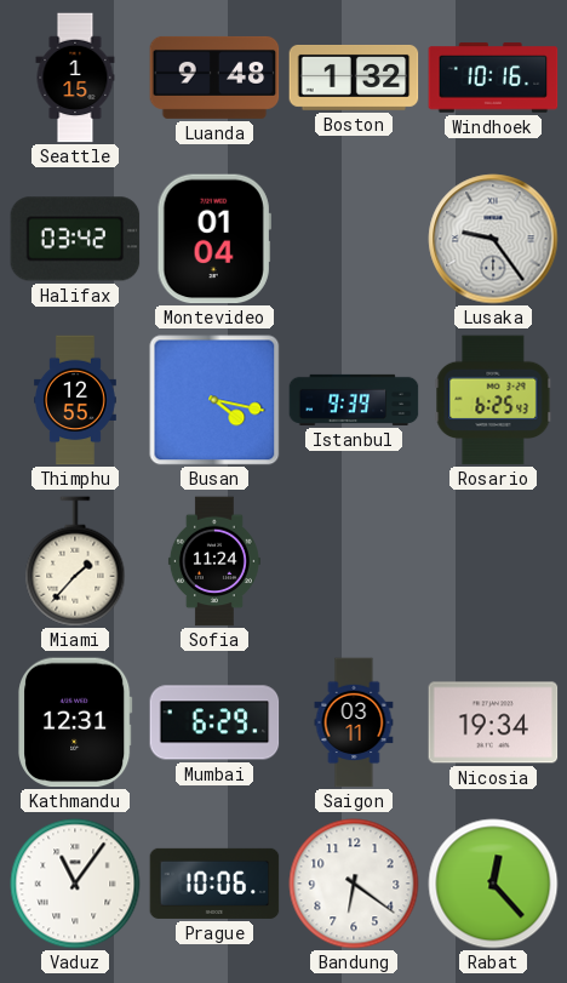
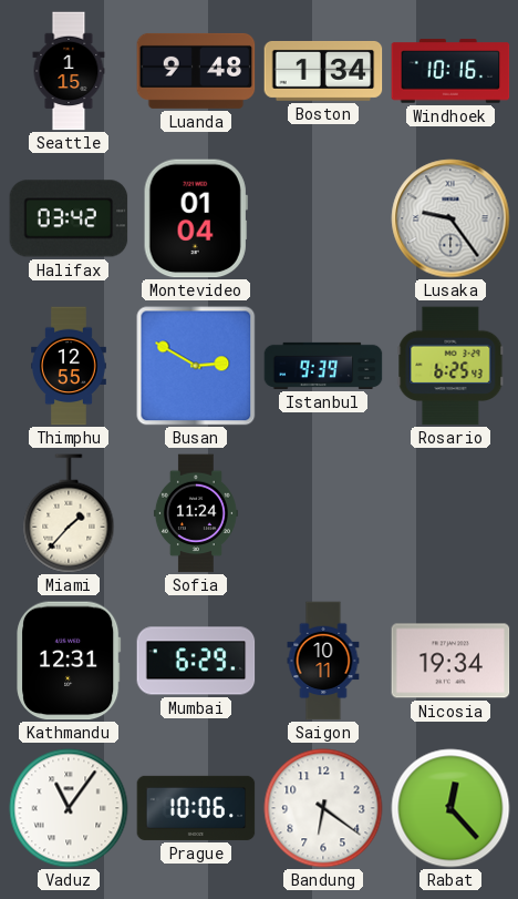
Boston: 1:32 -> 1:34 (323, 71)
Busan: 4:17 -> 2:50 (196, 366)
Saigon: 03:11 -> 10:11 (323, 661)
